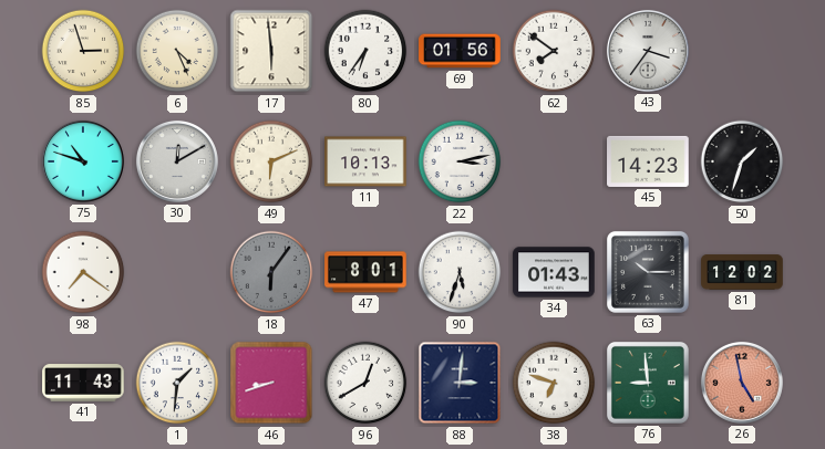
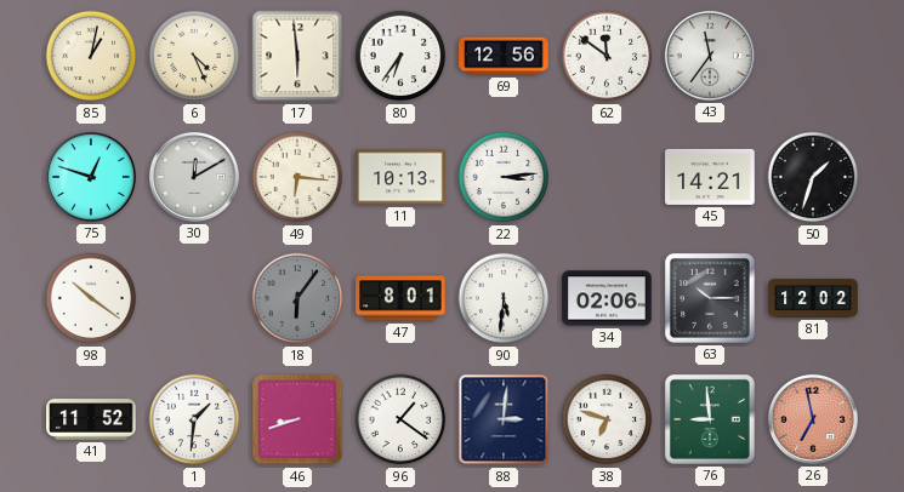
85: 2:57 -> 1:02 (91, 56)
69: 01:56 -> 12:56 (504, 56)
62: 7:51 -> 11:51 (607, 56)
43: 3:36 -> 11:36 (710, 56)
75: 10:48 -> 12:48 (91, 177)
49: 6:11 -> 6:16 (297, 177)
22: 3:13 -> 3:14 (504, 177)
45: 14:23 -> 14:21 (710, 177)
98: 7:21 -> 10:21 (91, 298)
90: 5:33 -> 5:31 (504, 298)
34: 01:43 -> 02:06 (607, 298)
41: 11:43 -> 11:52 (91, 419)
96: 12:40 -> 1:21 (400, 419)
26: 4:58 -> 6:58 (813, 419)
